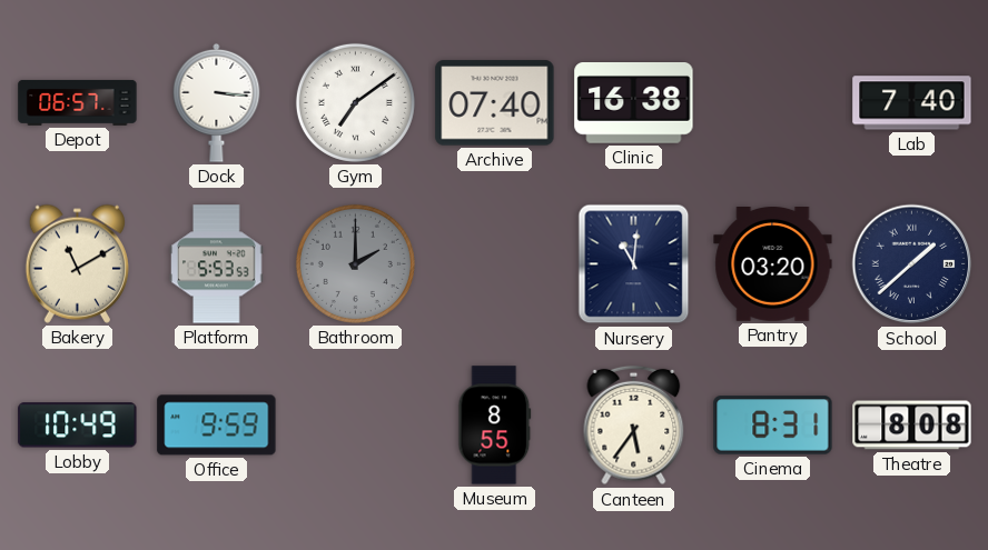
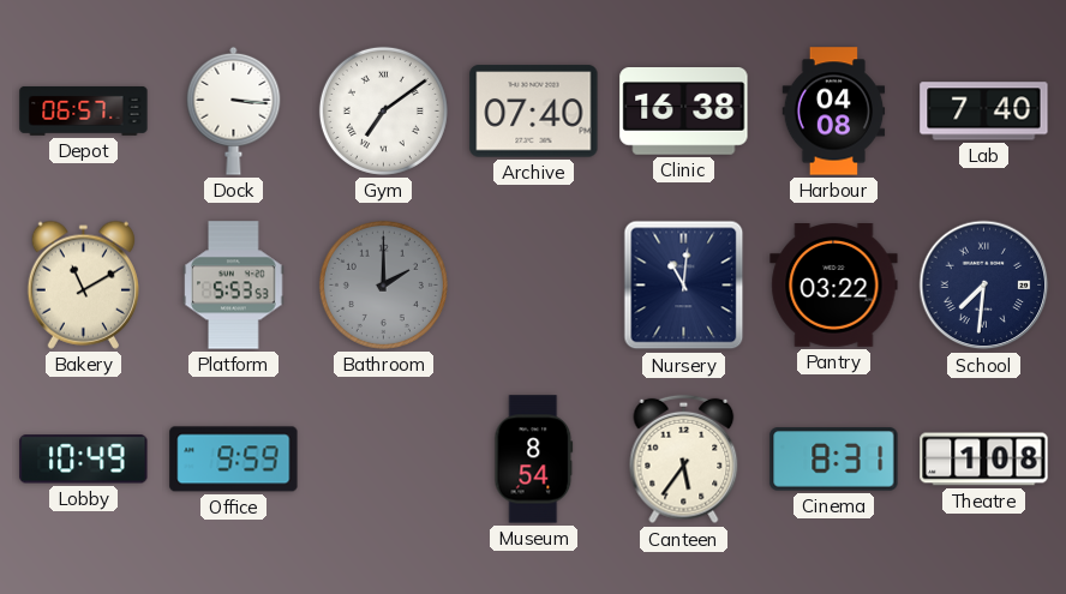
Harbour: none -> 04:08 (834, 112)
Pantry: 03:20 -> 03:22 (834, 286)
School: 1:38 -> 7:31 (984, 286)
Museum: 8:55 -> 8:54 (534, 460)
Theatre: 8:08 -> 1:08 (984, 460)
